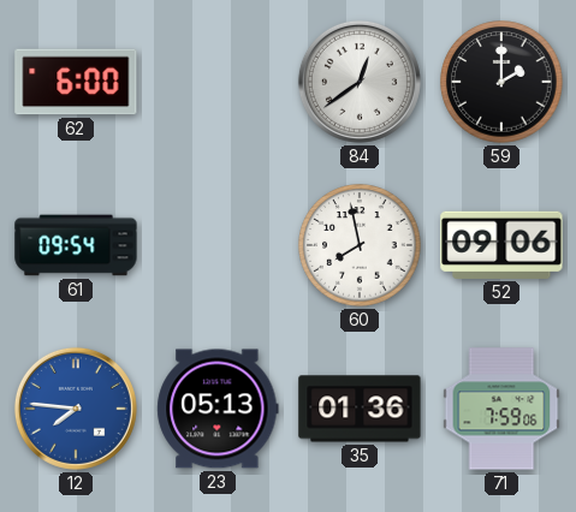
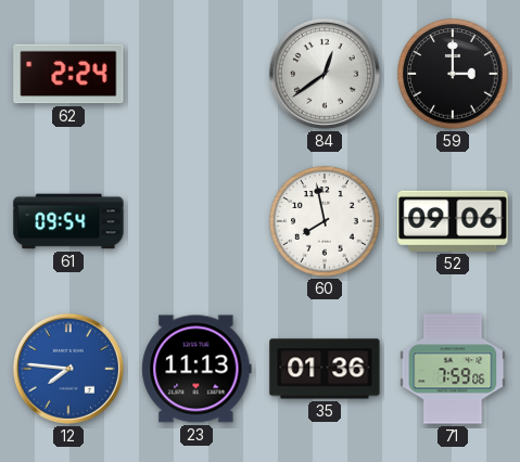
62: 6:00 -> 2:24 (68, 74)
59: 2:00 -> 3:00 (453, 74)
23: 05:13 -> 11:13 (196, 369)
